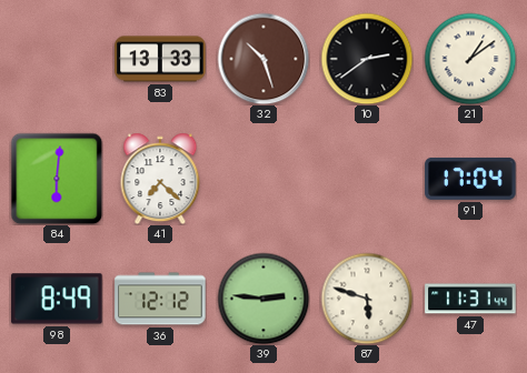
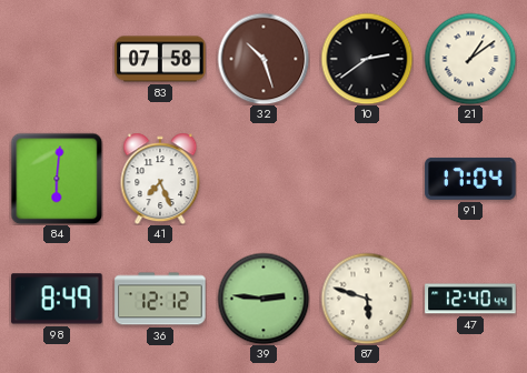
83: 13:33 -> 07:58 (160, 59)
41: 7:22 -> 7:26 (160, 179)
47: 11:31 -> 12:40 (470, 299)
